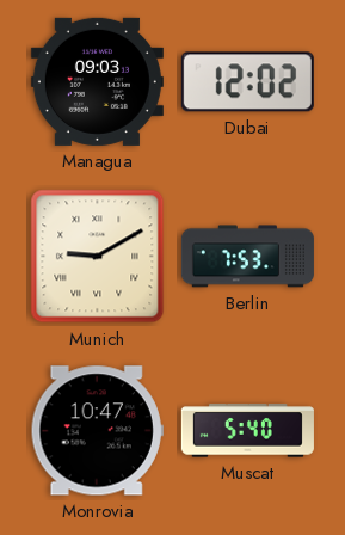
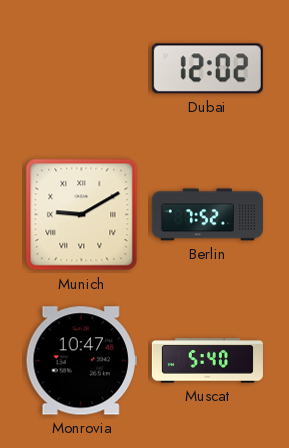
Managua: 09:03 -> none (97, 81)
Berlin: 7:53 -> 7:52 (207, 215)
